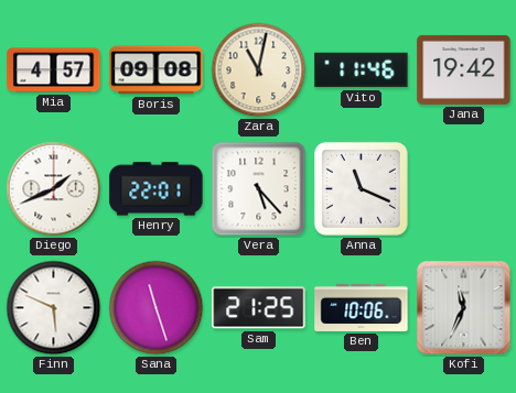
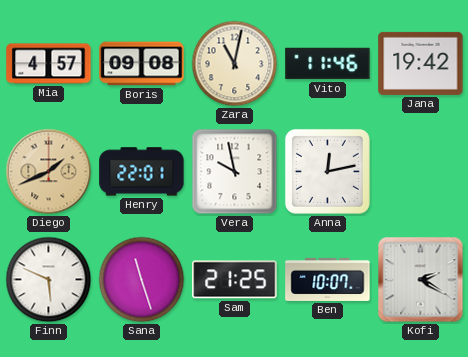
Diego dial: white -> champagne (49, 172)
Vera: 5:23 -> 9:58 (235, 172)
Anna: 11:19 -> 12:13 (327, 171)
Ben: 10:06 -> 10:07 (328, 279)
Kofi: 11:34 -> 2:20 (421, 280)
